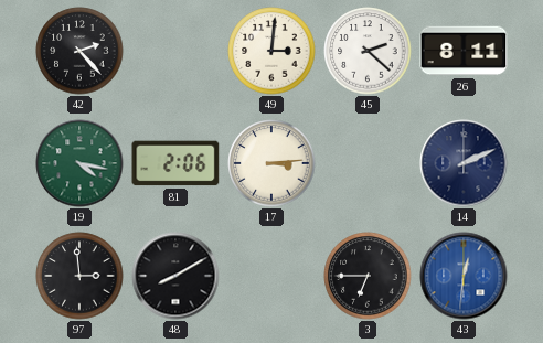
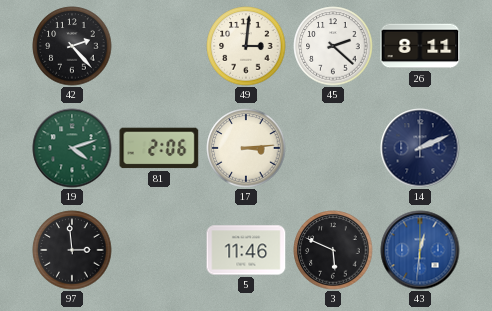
19: 4:17 -> 4:12 (72, 148)
48: 8:10 -> none (175, 276)
5: none -> 11:46 (246, 250)
3: 6:45 -> 5:49 (333, 250)
